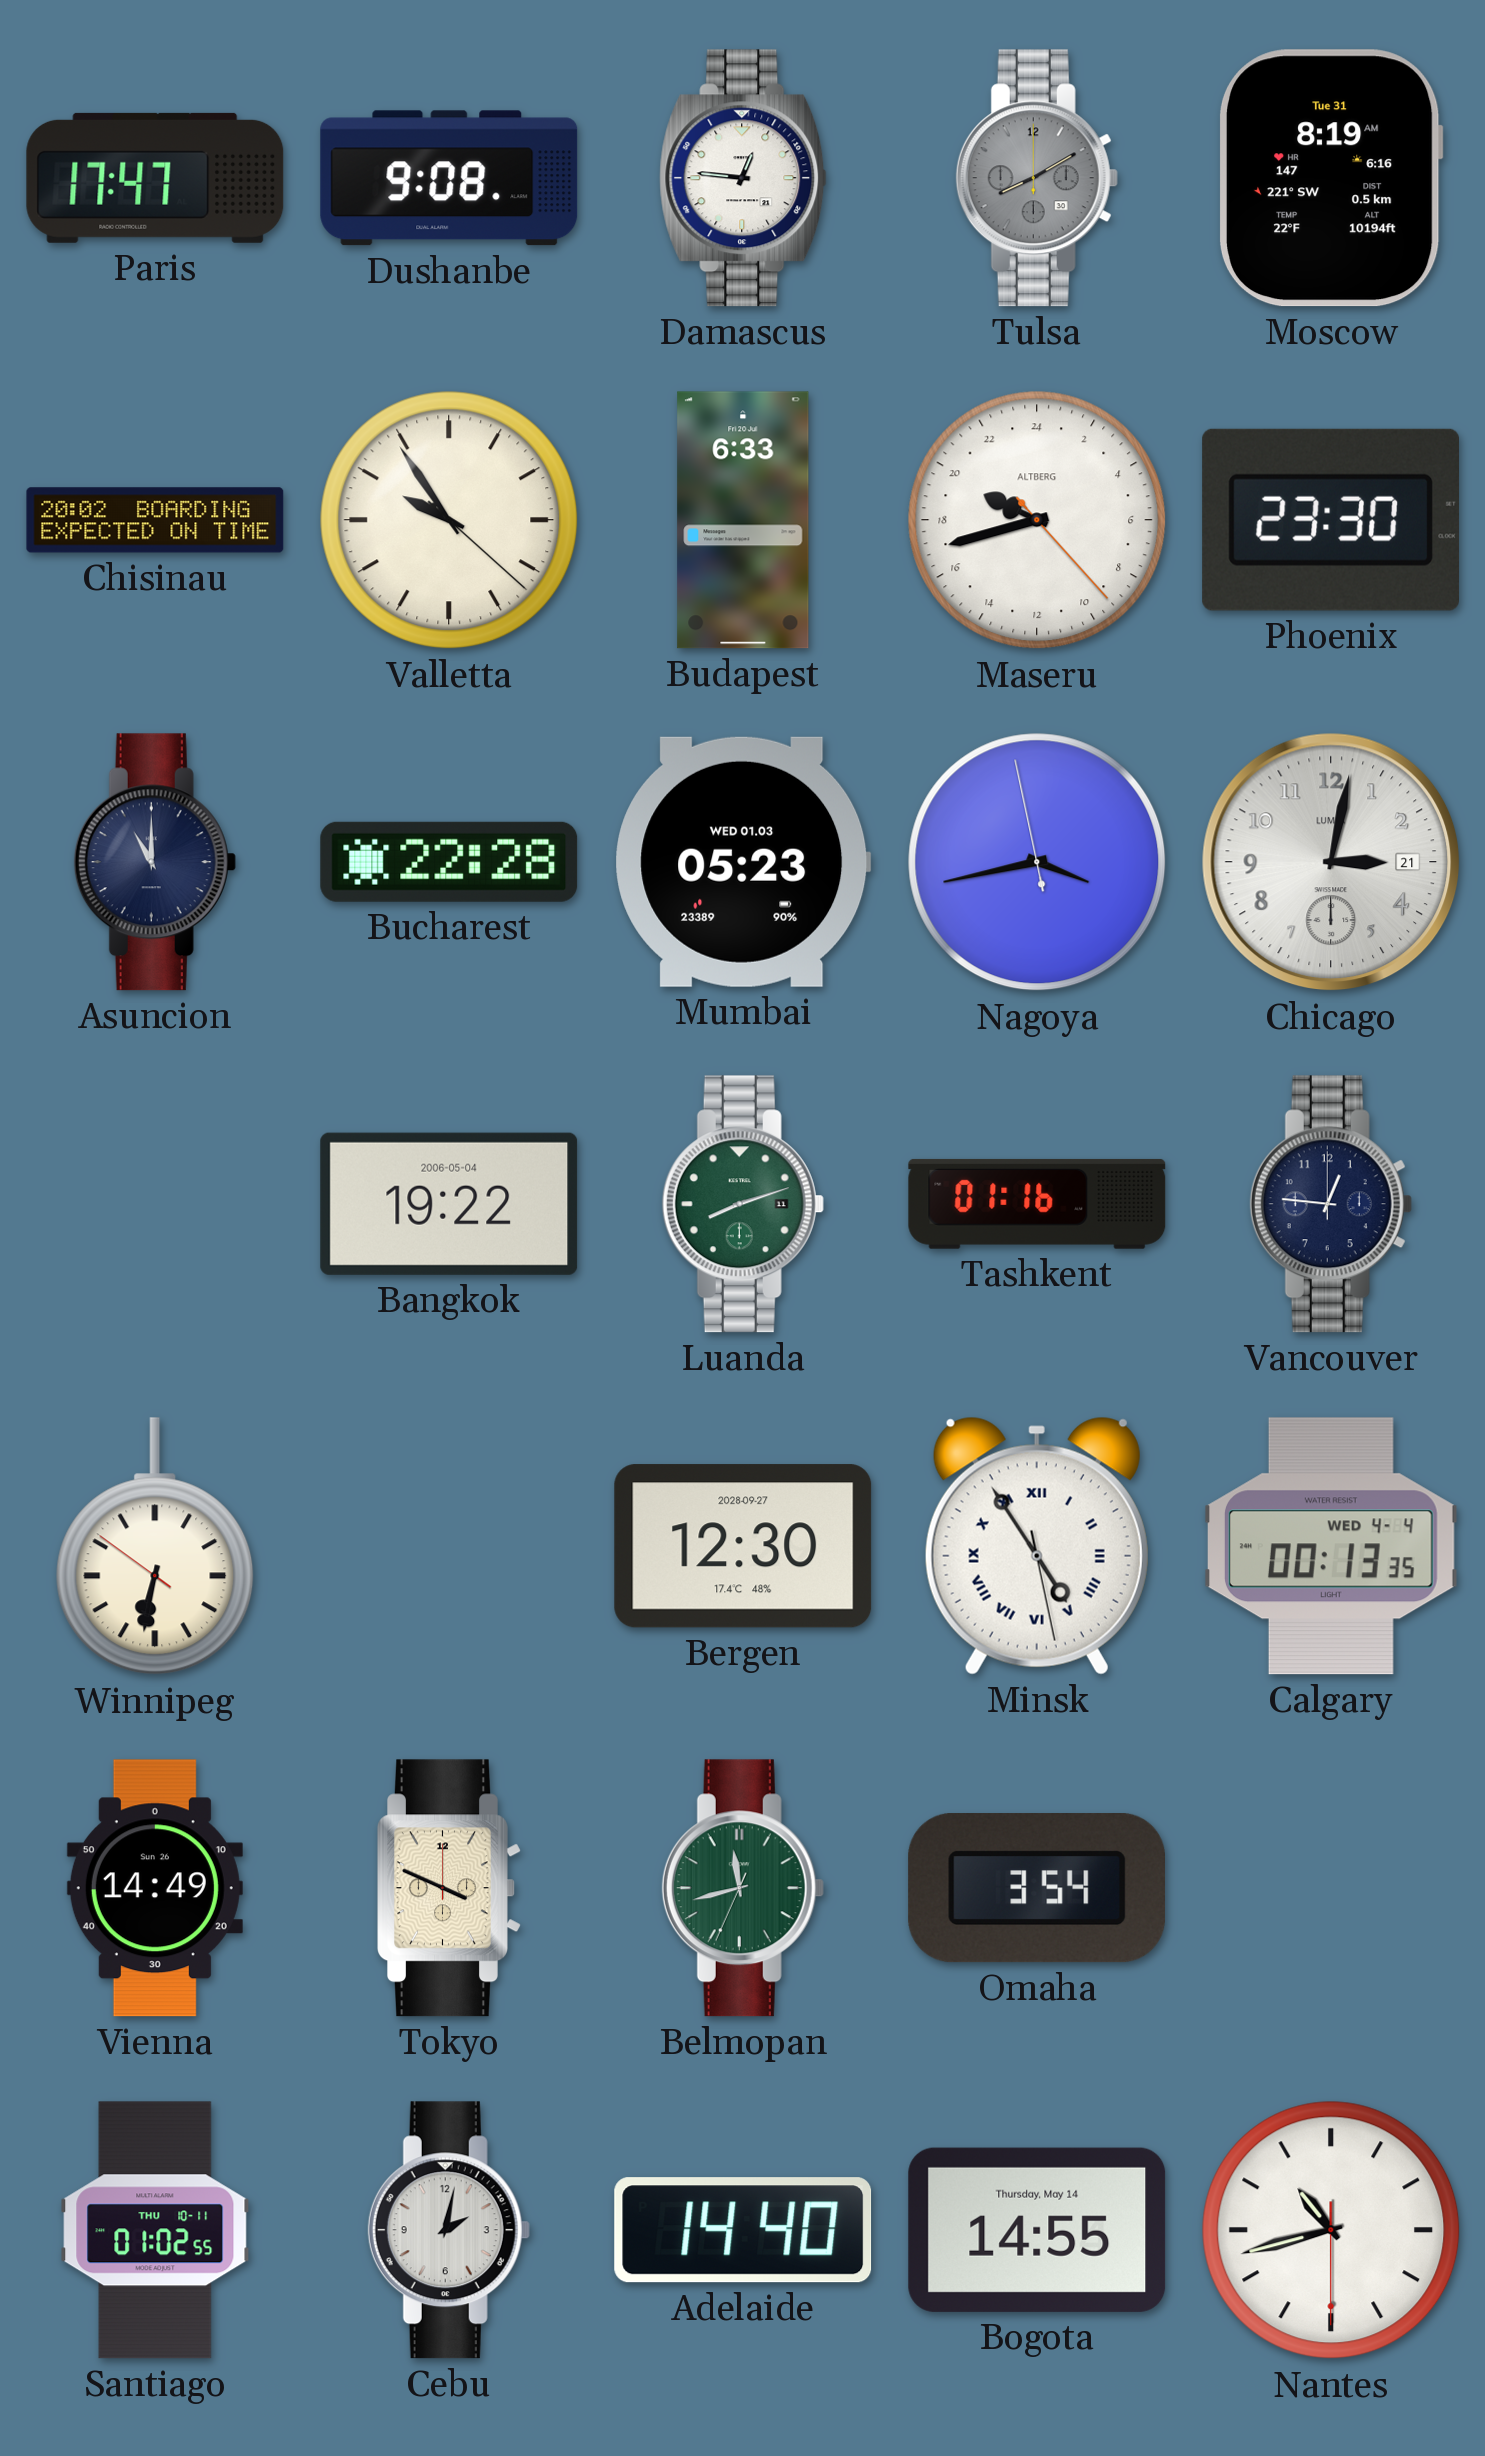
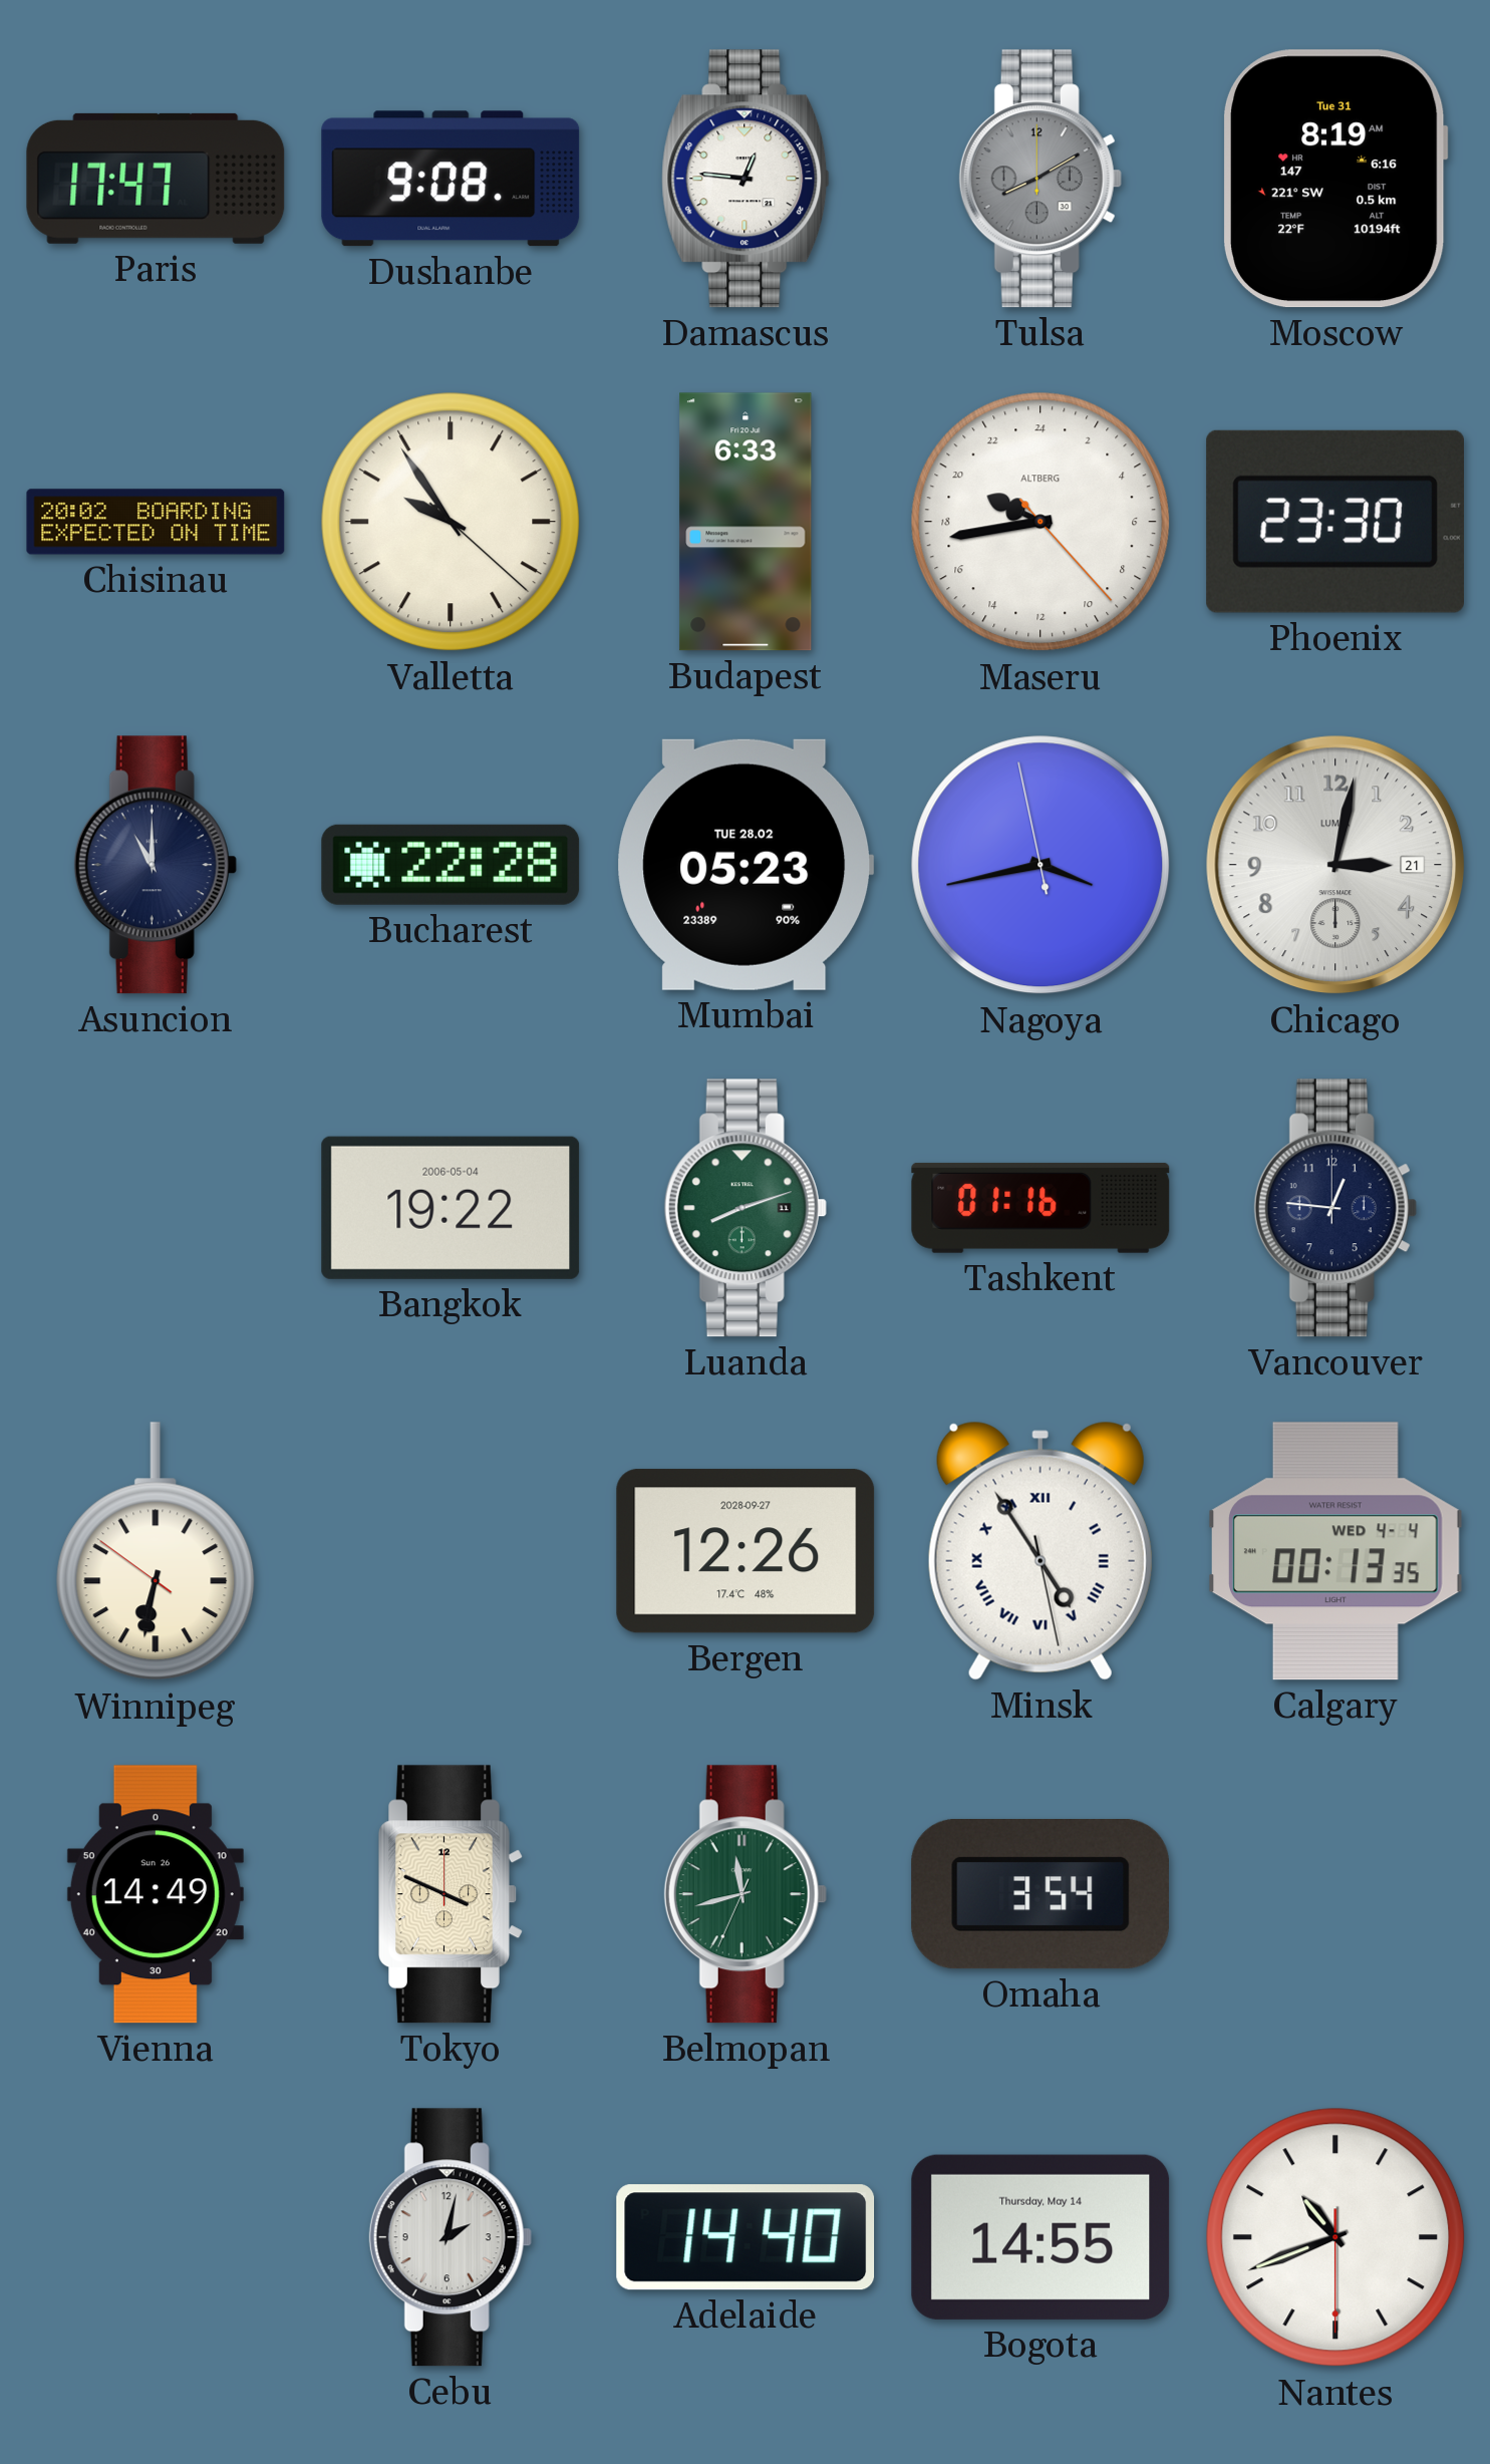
Maseru: 19:42 -> 19:43 (1040, 522)
Mumbai date: WED 01.03 -> TUE 28.02 (746, 865)
Bergen: 12:30 -> 12:26 (746, 1551)
Santiago: 01:02 -> none (155, 2230)
Nantes: 10:42 -> 10:41 (1335, 2237)
